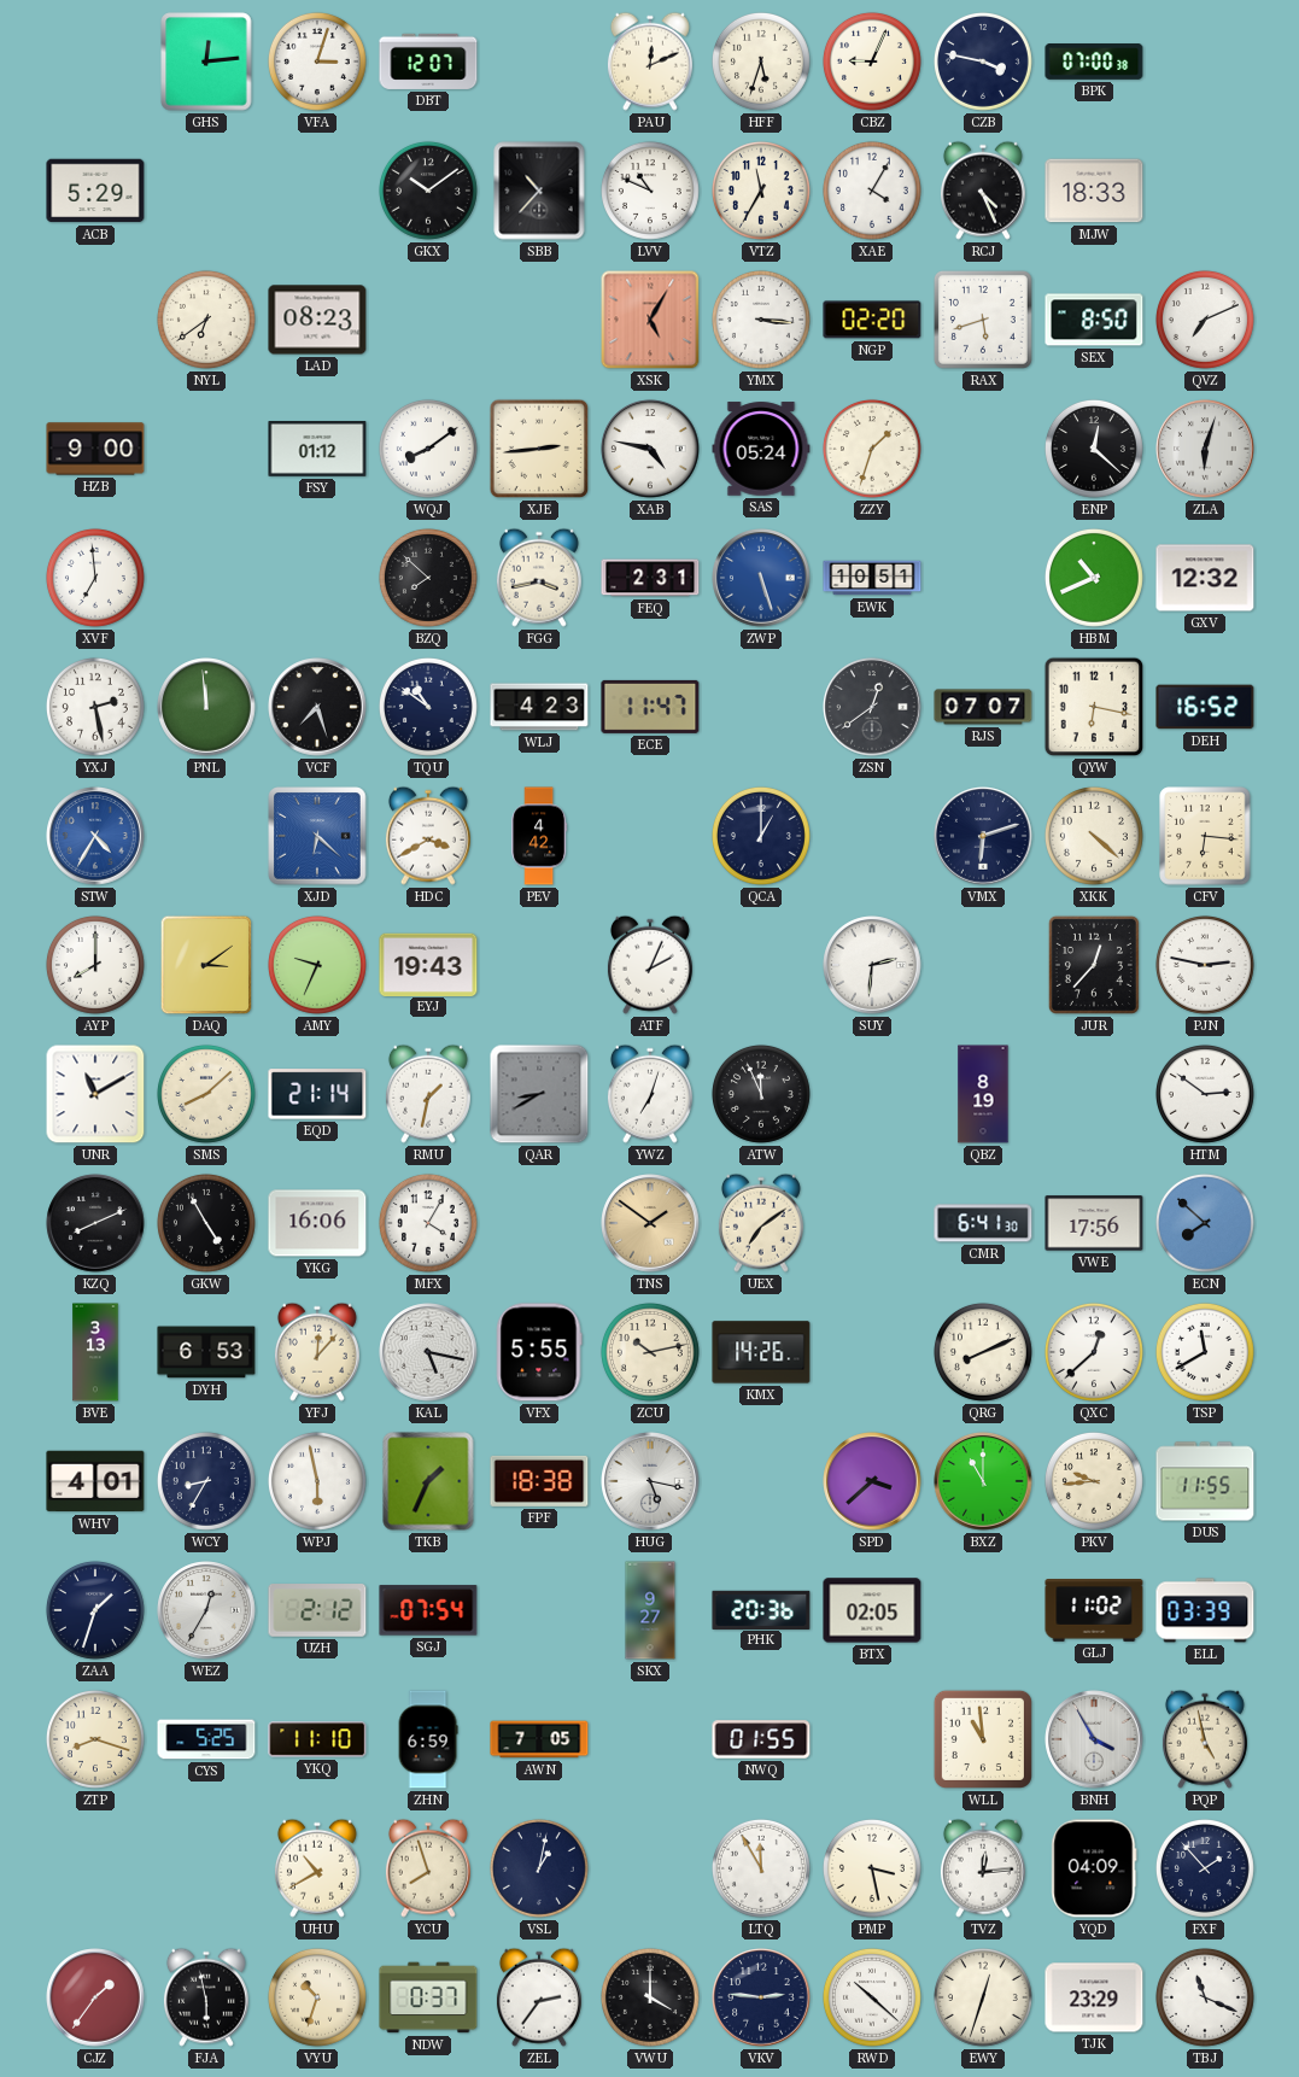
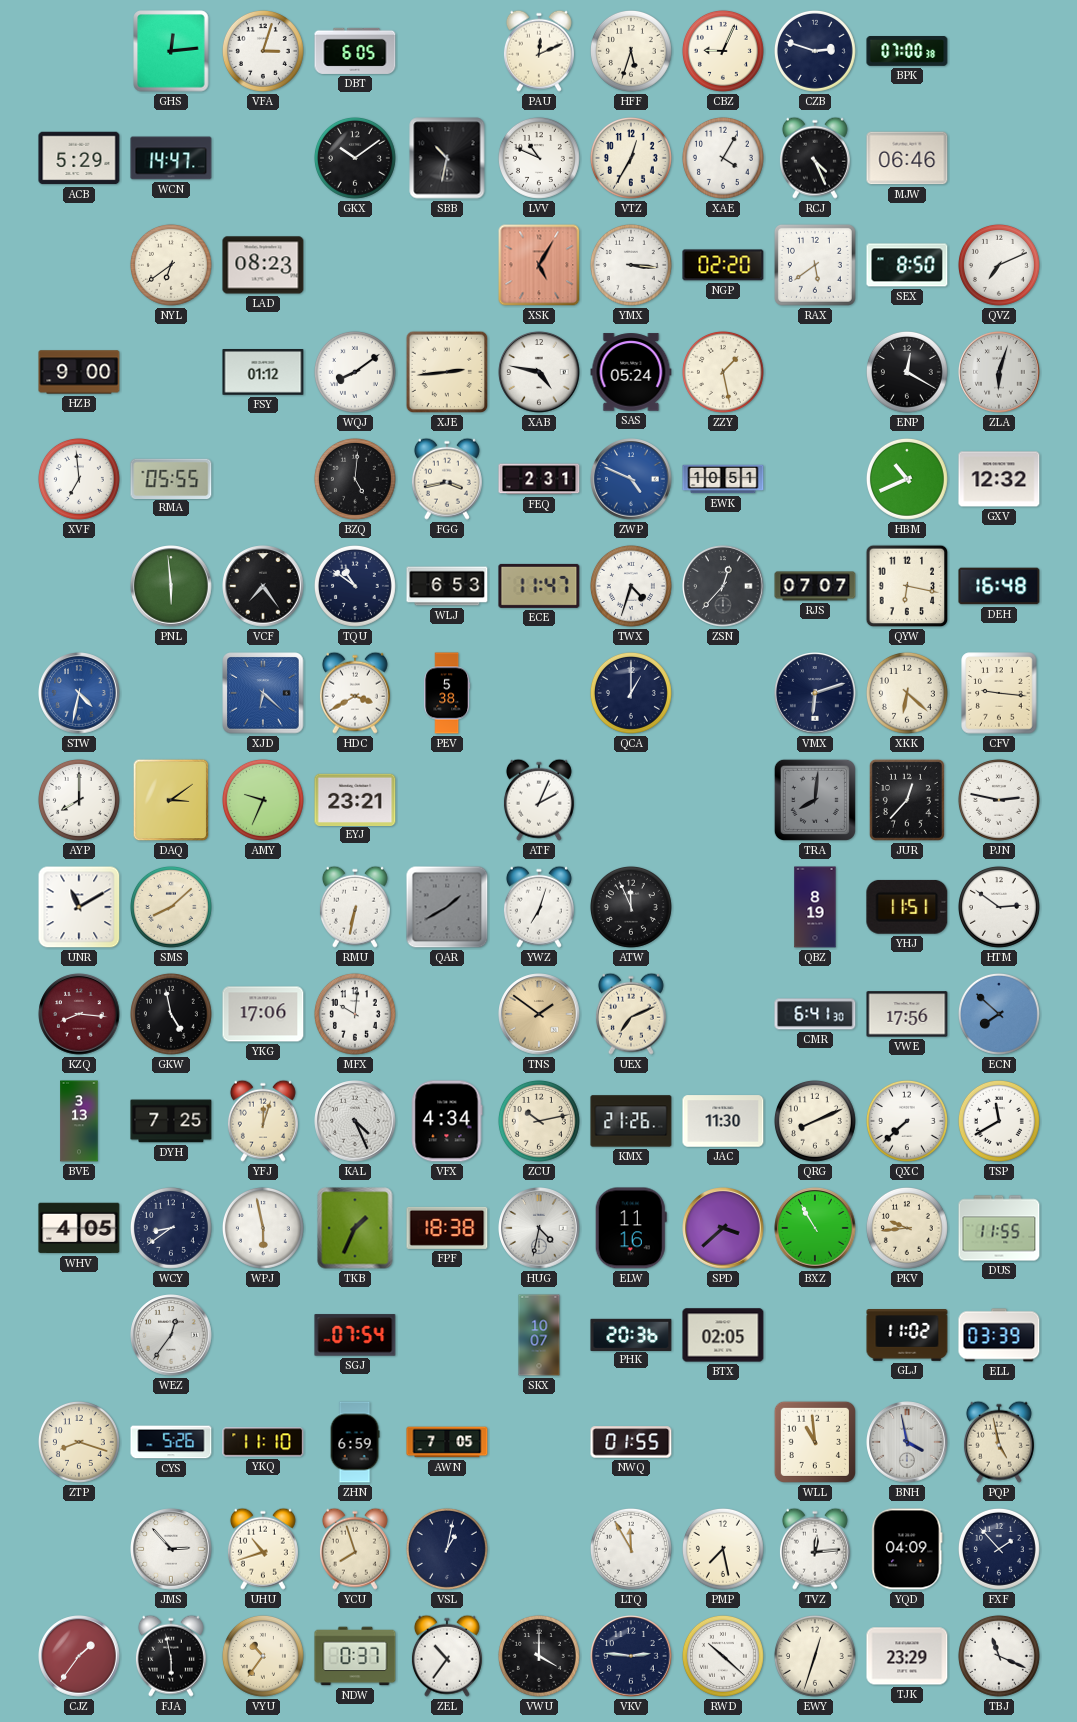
DBT: 12:07 -> 6:05 (355, 51)
CZB: 3:47 -> 2:48 (815, 51)
WCN: none -> 14:47 (171, 158)
SBB: 10:37 -> 10:32 (447, 158)
VTZ: 11:35 -> 12:35 (631, 158)
MJW: 18:33 -> 06:46 (907, 158)
RAX: 5:42 -> 5:39 (815, 265)
ZZY: 1:33 -> 1:28 (723, 372)
ENP: 12:22 -> 12:20 (907, 372)
RMA: none -> 05:55 (171, 478)
BZQ: 7:52 -> 5:01 (355, 479)
ZWP: 5:27 -> 4:49 (631, 479)
YXJ: 2:28 -> none (95, 707)
PNL: 11:59 -> 5:59 (171, 586)
VCF: 7:27 -> 7:24 (263, 586)
WLJ: 4:23 -> 6:53 (447, 586)
TWX: none -> 4:33 (631, 586)
ZSN: 12:39 -> 12:37 (723, 586)
DEH: 16:52 -> 16:48 (999, 586)
STW: 4:35 -> 4:32 (79, 693)
PEV: 4:42 -> 5:38 (447, 693)
XKK: 4:22 -> 6:22 (907, 693)
CFV: 6:16 -> 9:16 (999, 693)
EYJ: 19:43 -> 23:21 (355, 799)
SUY: 2:31 -> none (872, 965)
TRA: none -> 8:01 (815, 800)
EQD: 21:14 -> none (317, 1094)
RMU: 1:32 -> 6:32 (355, 907)
QAR: 8:40 -> 1:40 (447, 907)
YHJ: none -> 11:51 (907, 907)
KZQ: 8:11 -> 8:16 (79, 1014)
KZQ dial: black -> burgundy (79, 1014)
GKW: 4:55 -> 4:58 (171, 1014)
YKG: 16:06 -> 17:06 (263, 1014)
MFX: 4:05 -> 10:01 (355, 1014)
UEX: 7:09 -> 7:11 (631, 1014)
DYH: 6:53 -> 7:25 (171, 1121)
YFJ: 12:07 -> 12:03 (263, 1121)
KAL: 5:17 -> 4:26 (355, 1121)
VFX: 5:55 -> 4:34 (447, 1121)
KMX: 14:26 -> 21:26 (631, 1121)
JAC: none -> 11:30 (723, 1121)
QXC: 12:38 -> 7:38 (907, 1121)
WHV: 4:01 -> 4:05 (79, 1228)
WCY: 8:35 -> 8:39 (171, 1228)
HUG: 5:17 -> 4:32 (539, 1228)
ELW: none -> 11:16 (631, 1228)
BXZ: 11:00 -> 10:55 (815, 1228)
ZAA: 1:33 -> none (95, 1610)
WEZ: 12:35 -> 12:36 (171, 1335)
UZH: 2:12 -> none (317, 1610)
SKX: 9:27 -> 10:07 (539, 1335)
CYS: 5:25 -> 5:26 (171, 1442)
BNH: 3:55 -> 3:58 (907, 1442)
JMS: none -> 2:53 (171, 1549)
UHU: 10:40 -> 10:42 (263, 1549)
PMP: 3:28 -> 7:28 (723, 1549)
VYU: 10:33 -> 10:36 (263, 1656)
ZEL: 2:36 -> 10:36 (447, 1656)
